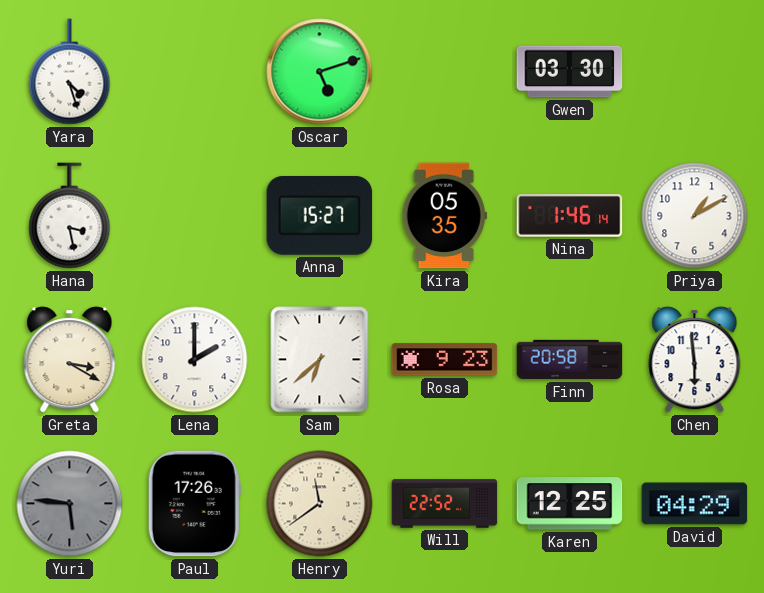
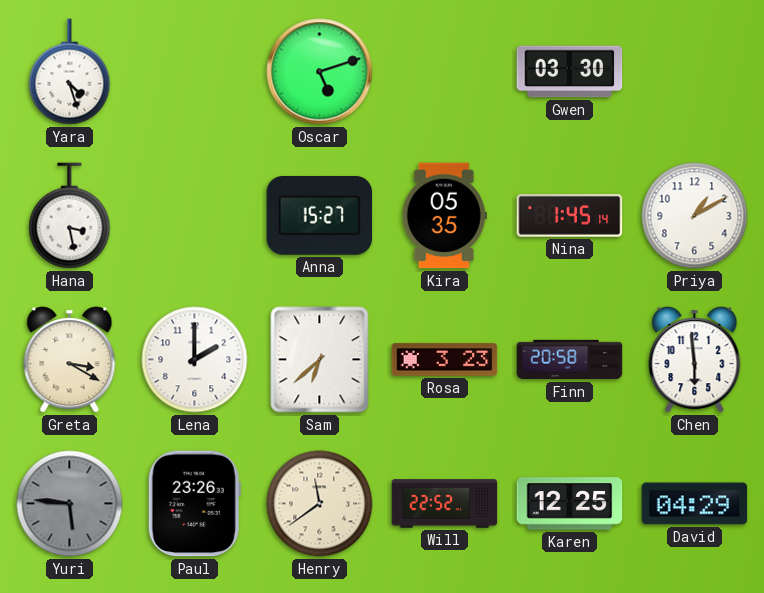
Nina: 1:46 -> 1:45 (570, 216)
Rosa: 9:23 -> 3:23 (445, 360)
Paul: 17:26 -> 23:26 (194, 504)
